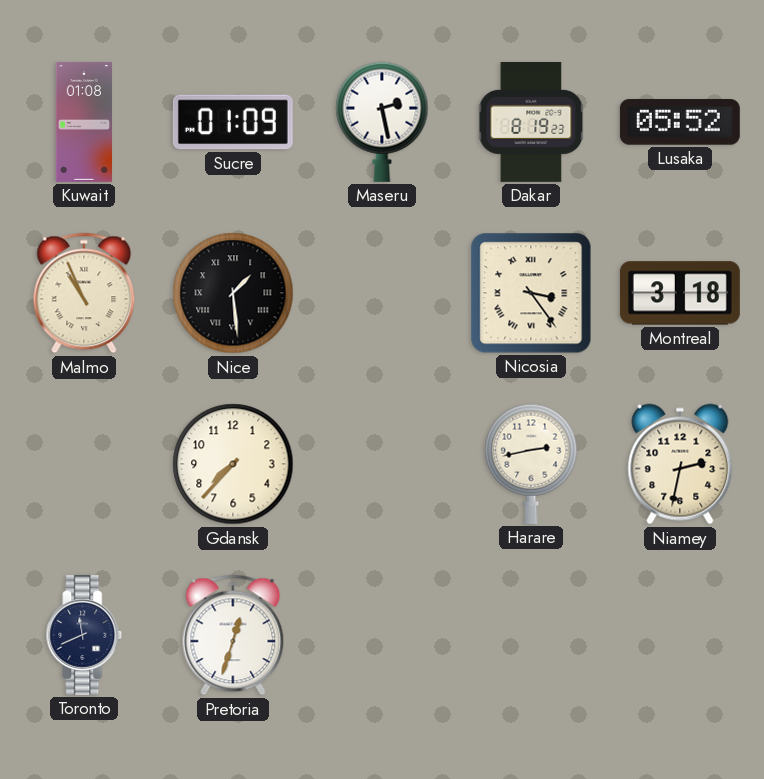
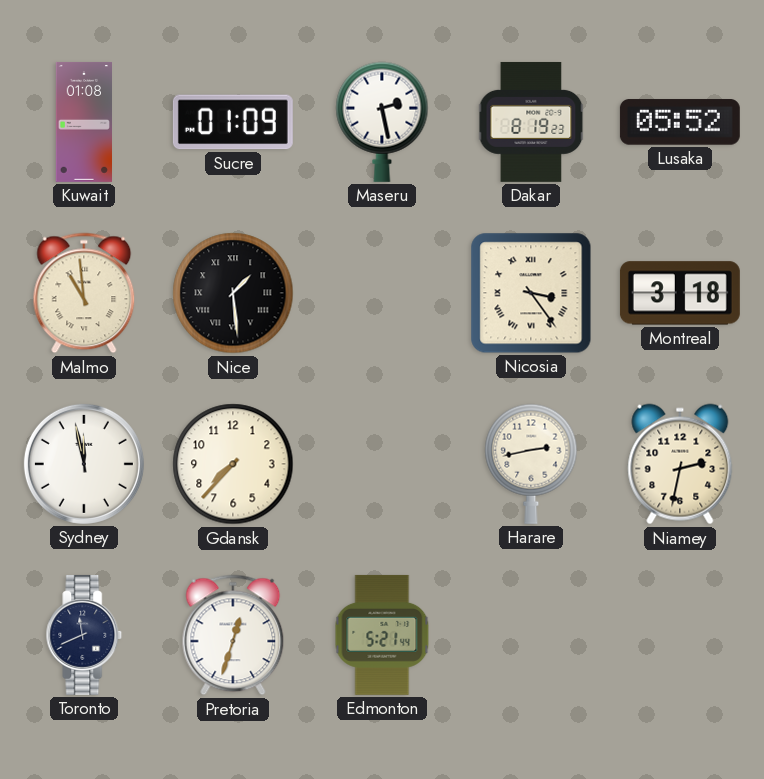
Malmo: 10:56 -> 10:59 (84, 293)
Sydney: none -> 11:58 (84, 464)
Edmonton: none -> 5:21 (382, 635)
